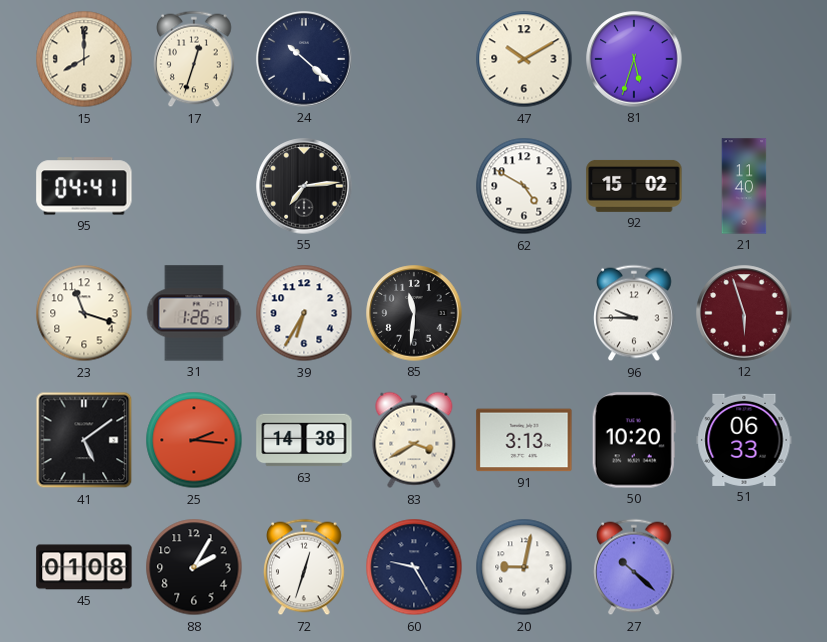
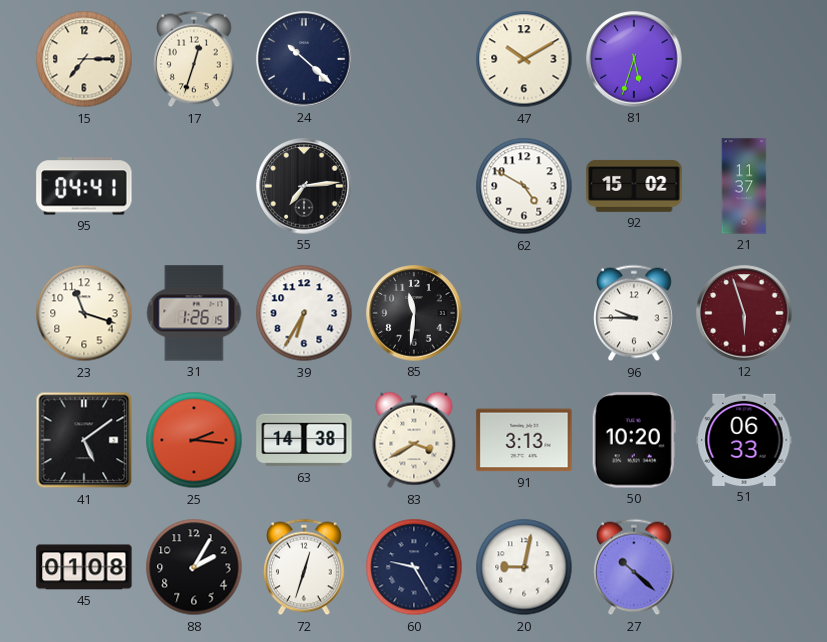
15: 8:00 -> 7:15 (84, 59)
21: 11:40 -> 11:37 (744, 186)
